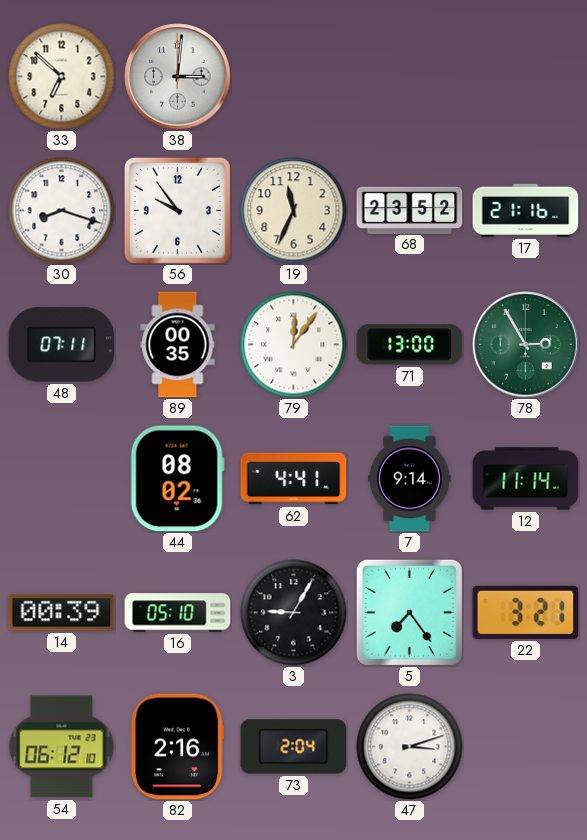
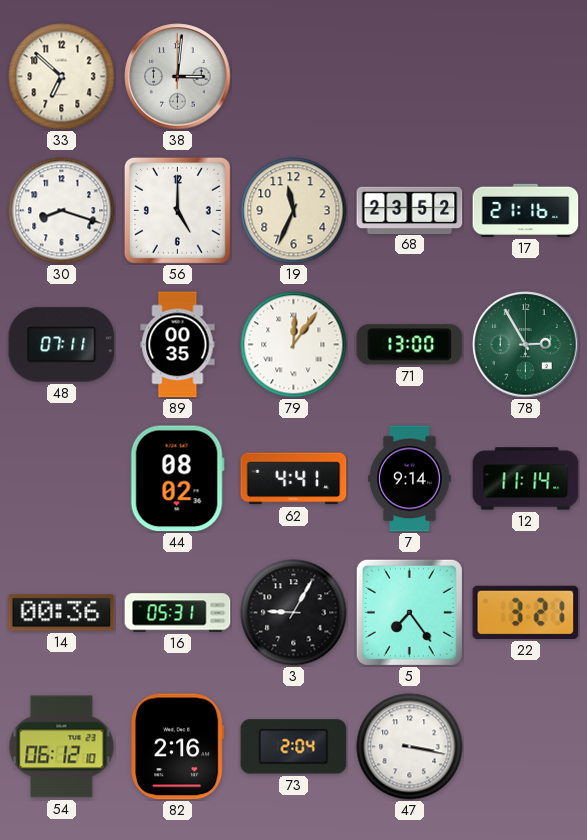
56: 9:54 -> 5:00 (177, 210)
14: 00:39 -> 00:36 (62, 613)
16: 05:10 -> 05:31 (178, 613)
47: 3:12 -> 3:17 (410, 747)
